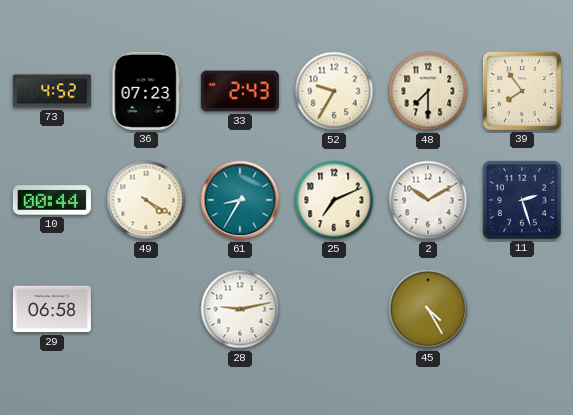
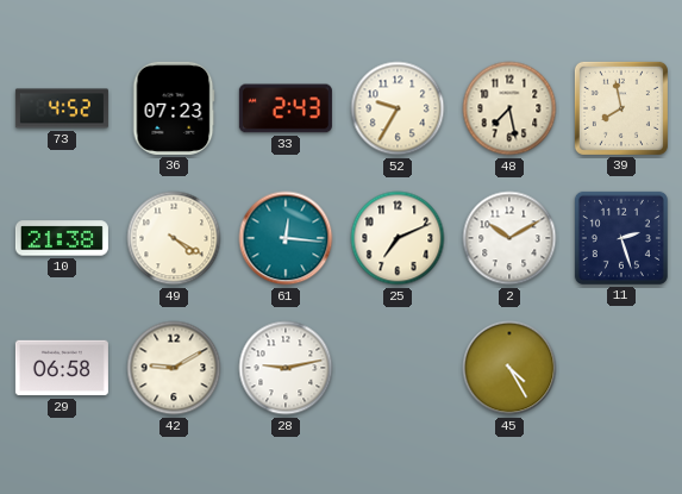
48: 7:30 -> 7:28 (509, 108)
39: 7:54 -> 7:58 (621, 108)
10: 00:44 -> 21:38 (62, 238)
61: 8:35 -> 12:16 (286, 238)
42: none -> 9:10 (174, 368)
